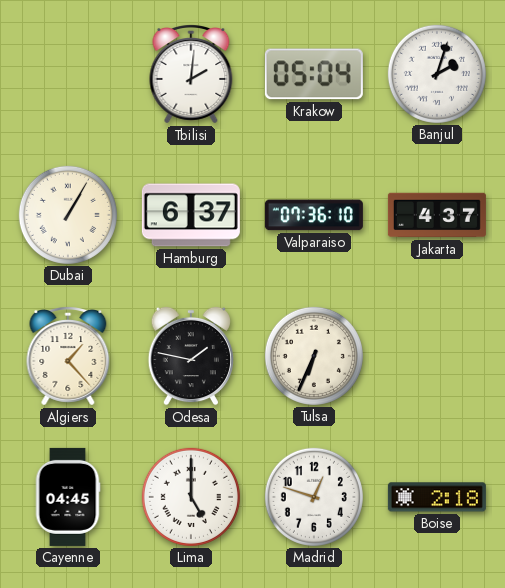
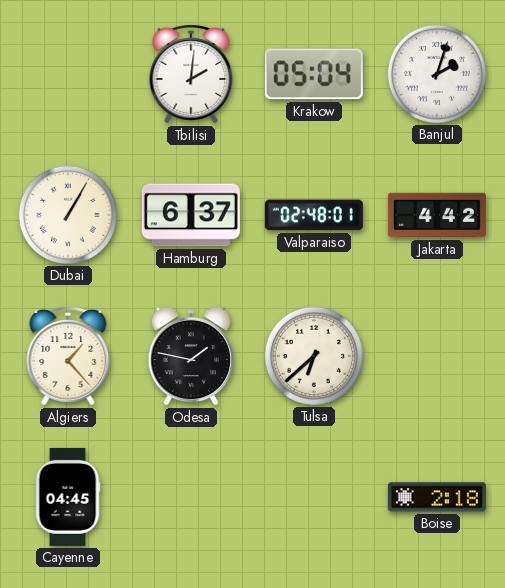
Valparaiso: 07:36 -> 02:48 (314, 215)
Jakarta: 4:37 -> 4:42 (437, 215)
Tulsa: 6:34 -> 6:38 (314, 356)
Lima: 5:00 -> none (191, 497)
Madrid: 12:48 -> none (314, 497)
